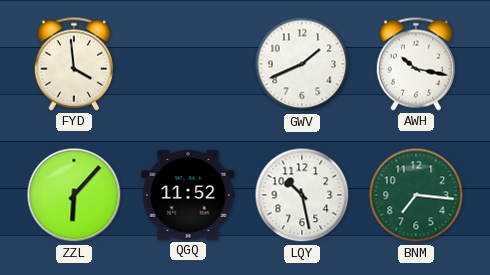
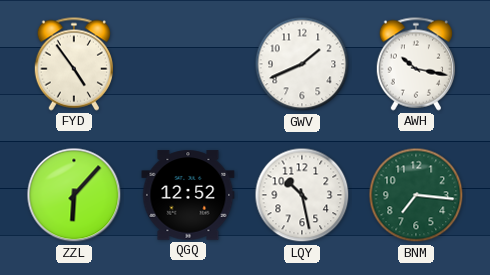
FYD: 3:59 -> 4:54 (73, 64)
QGQ: 11:52 -> 12:52 (188, 195)
